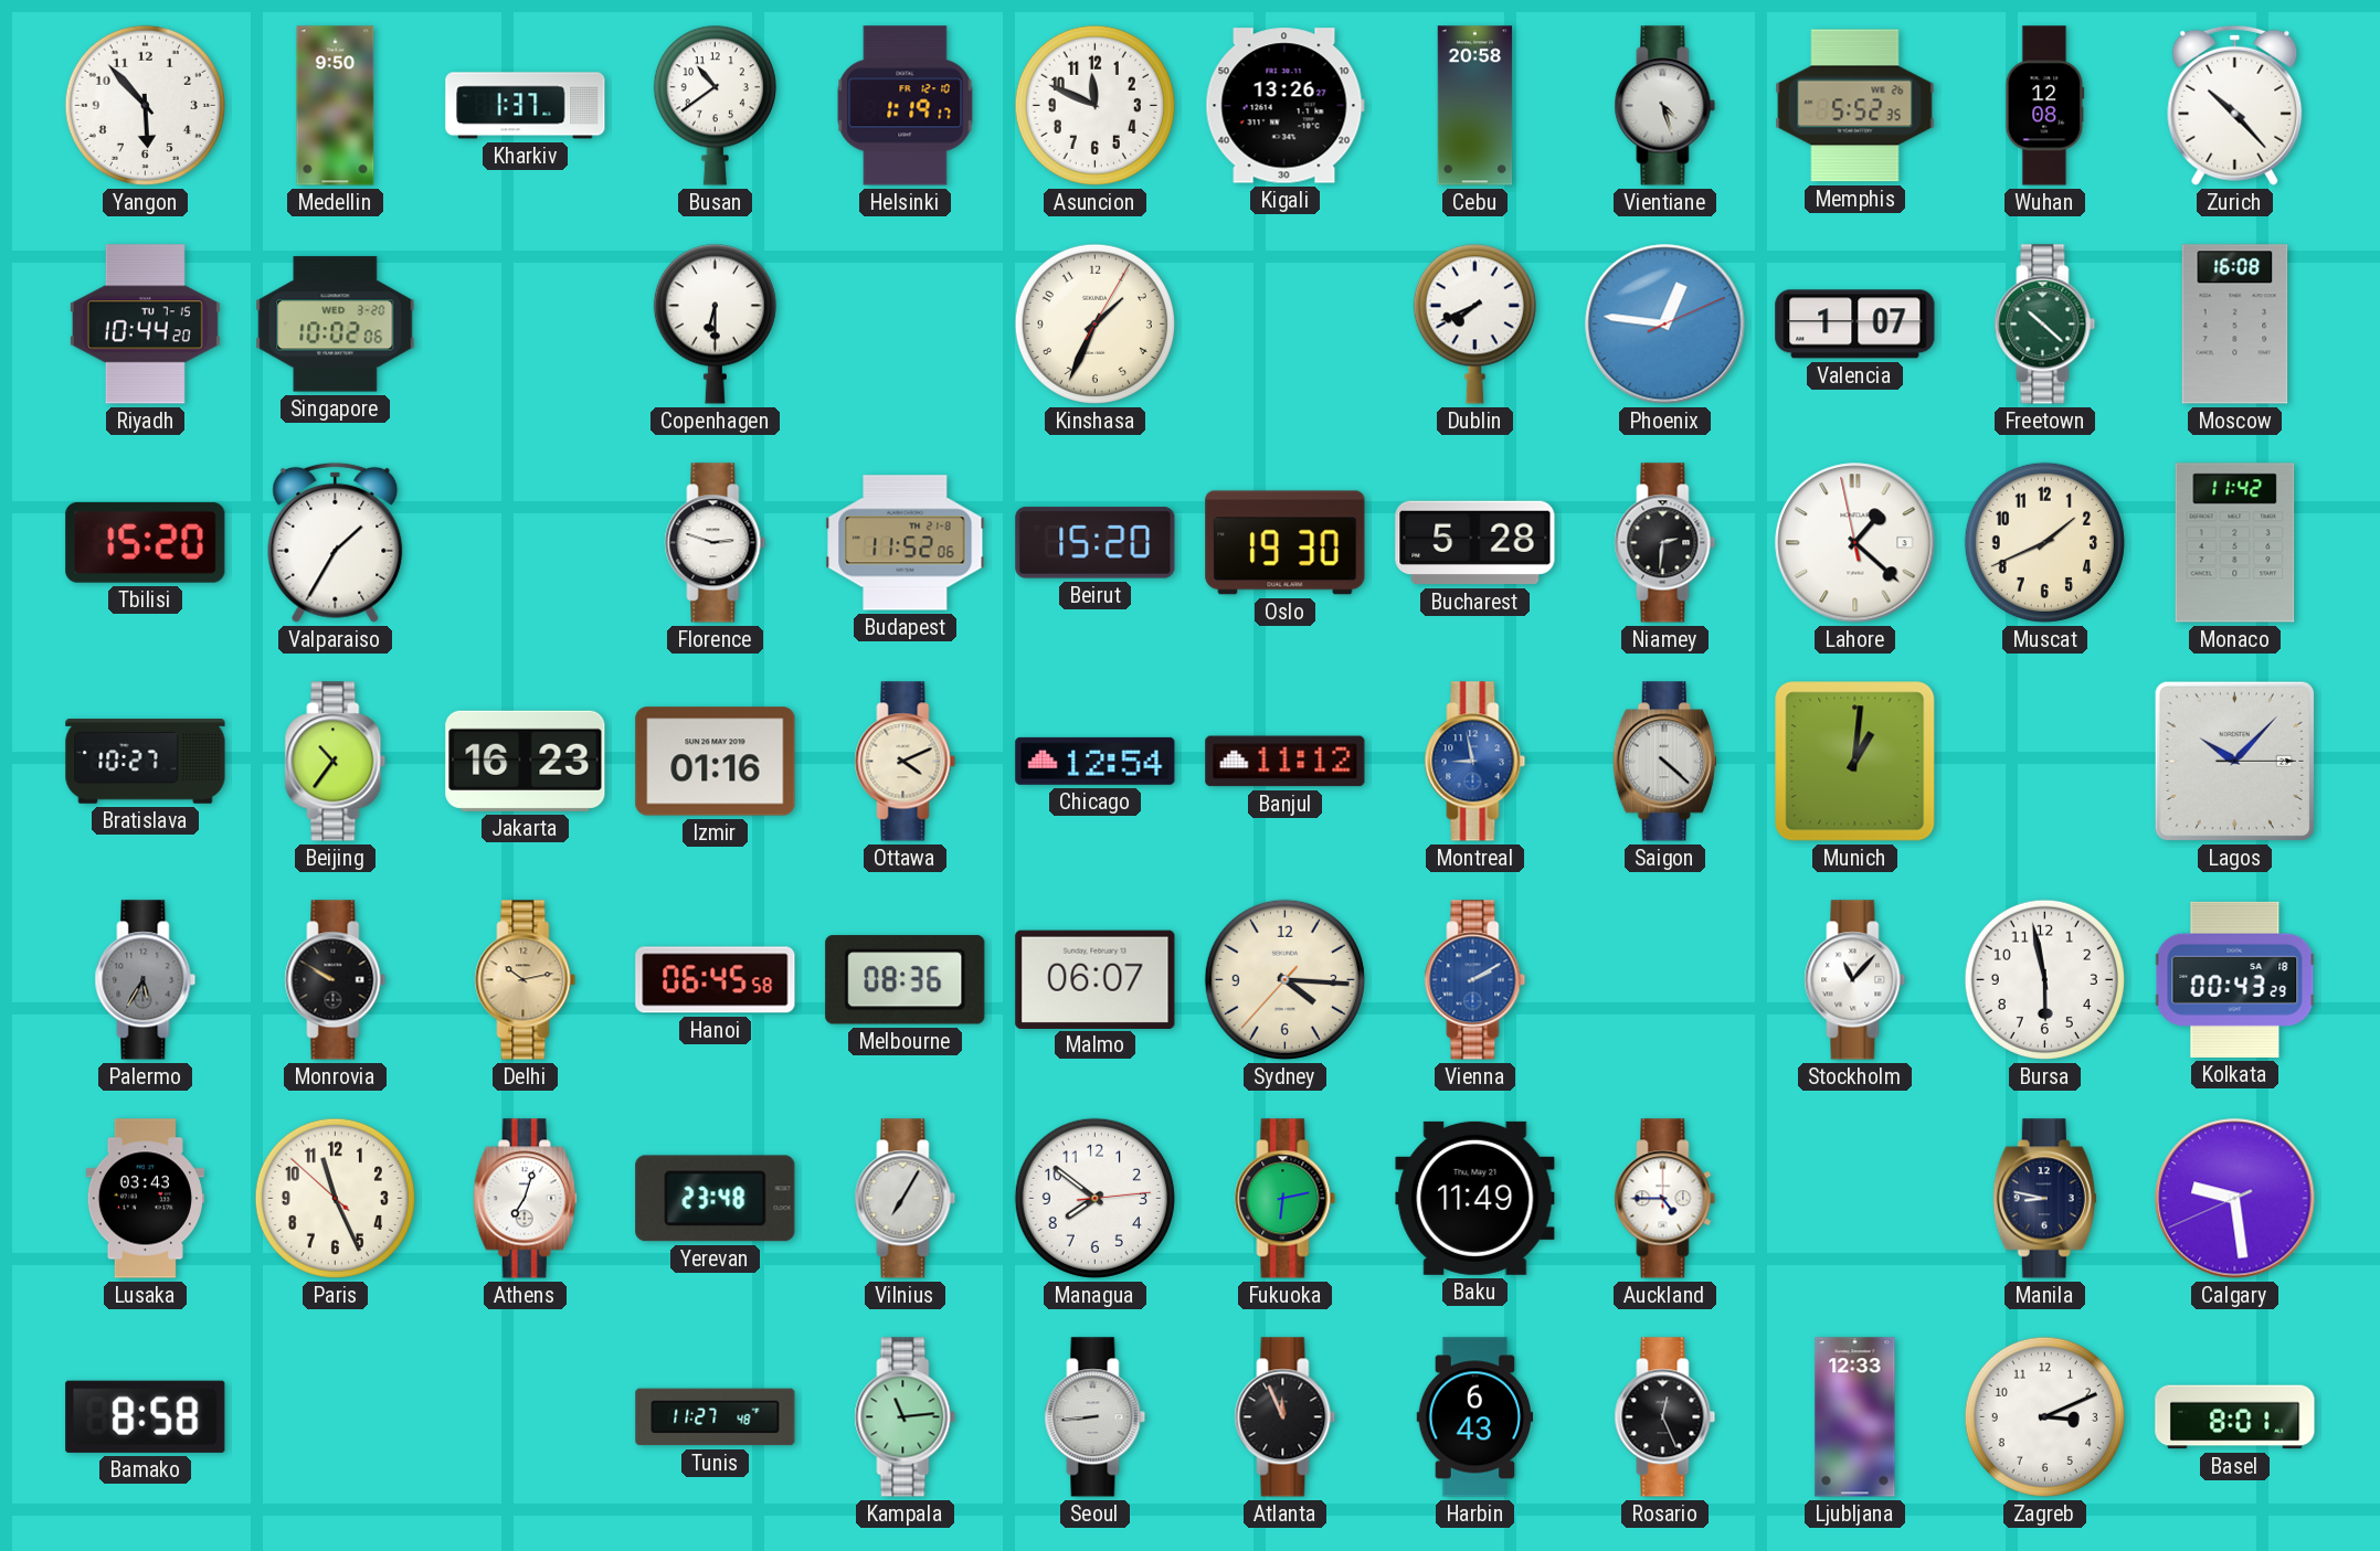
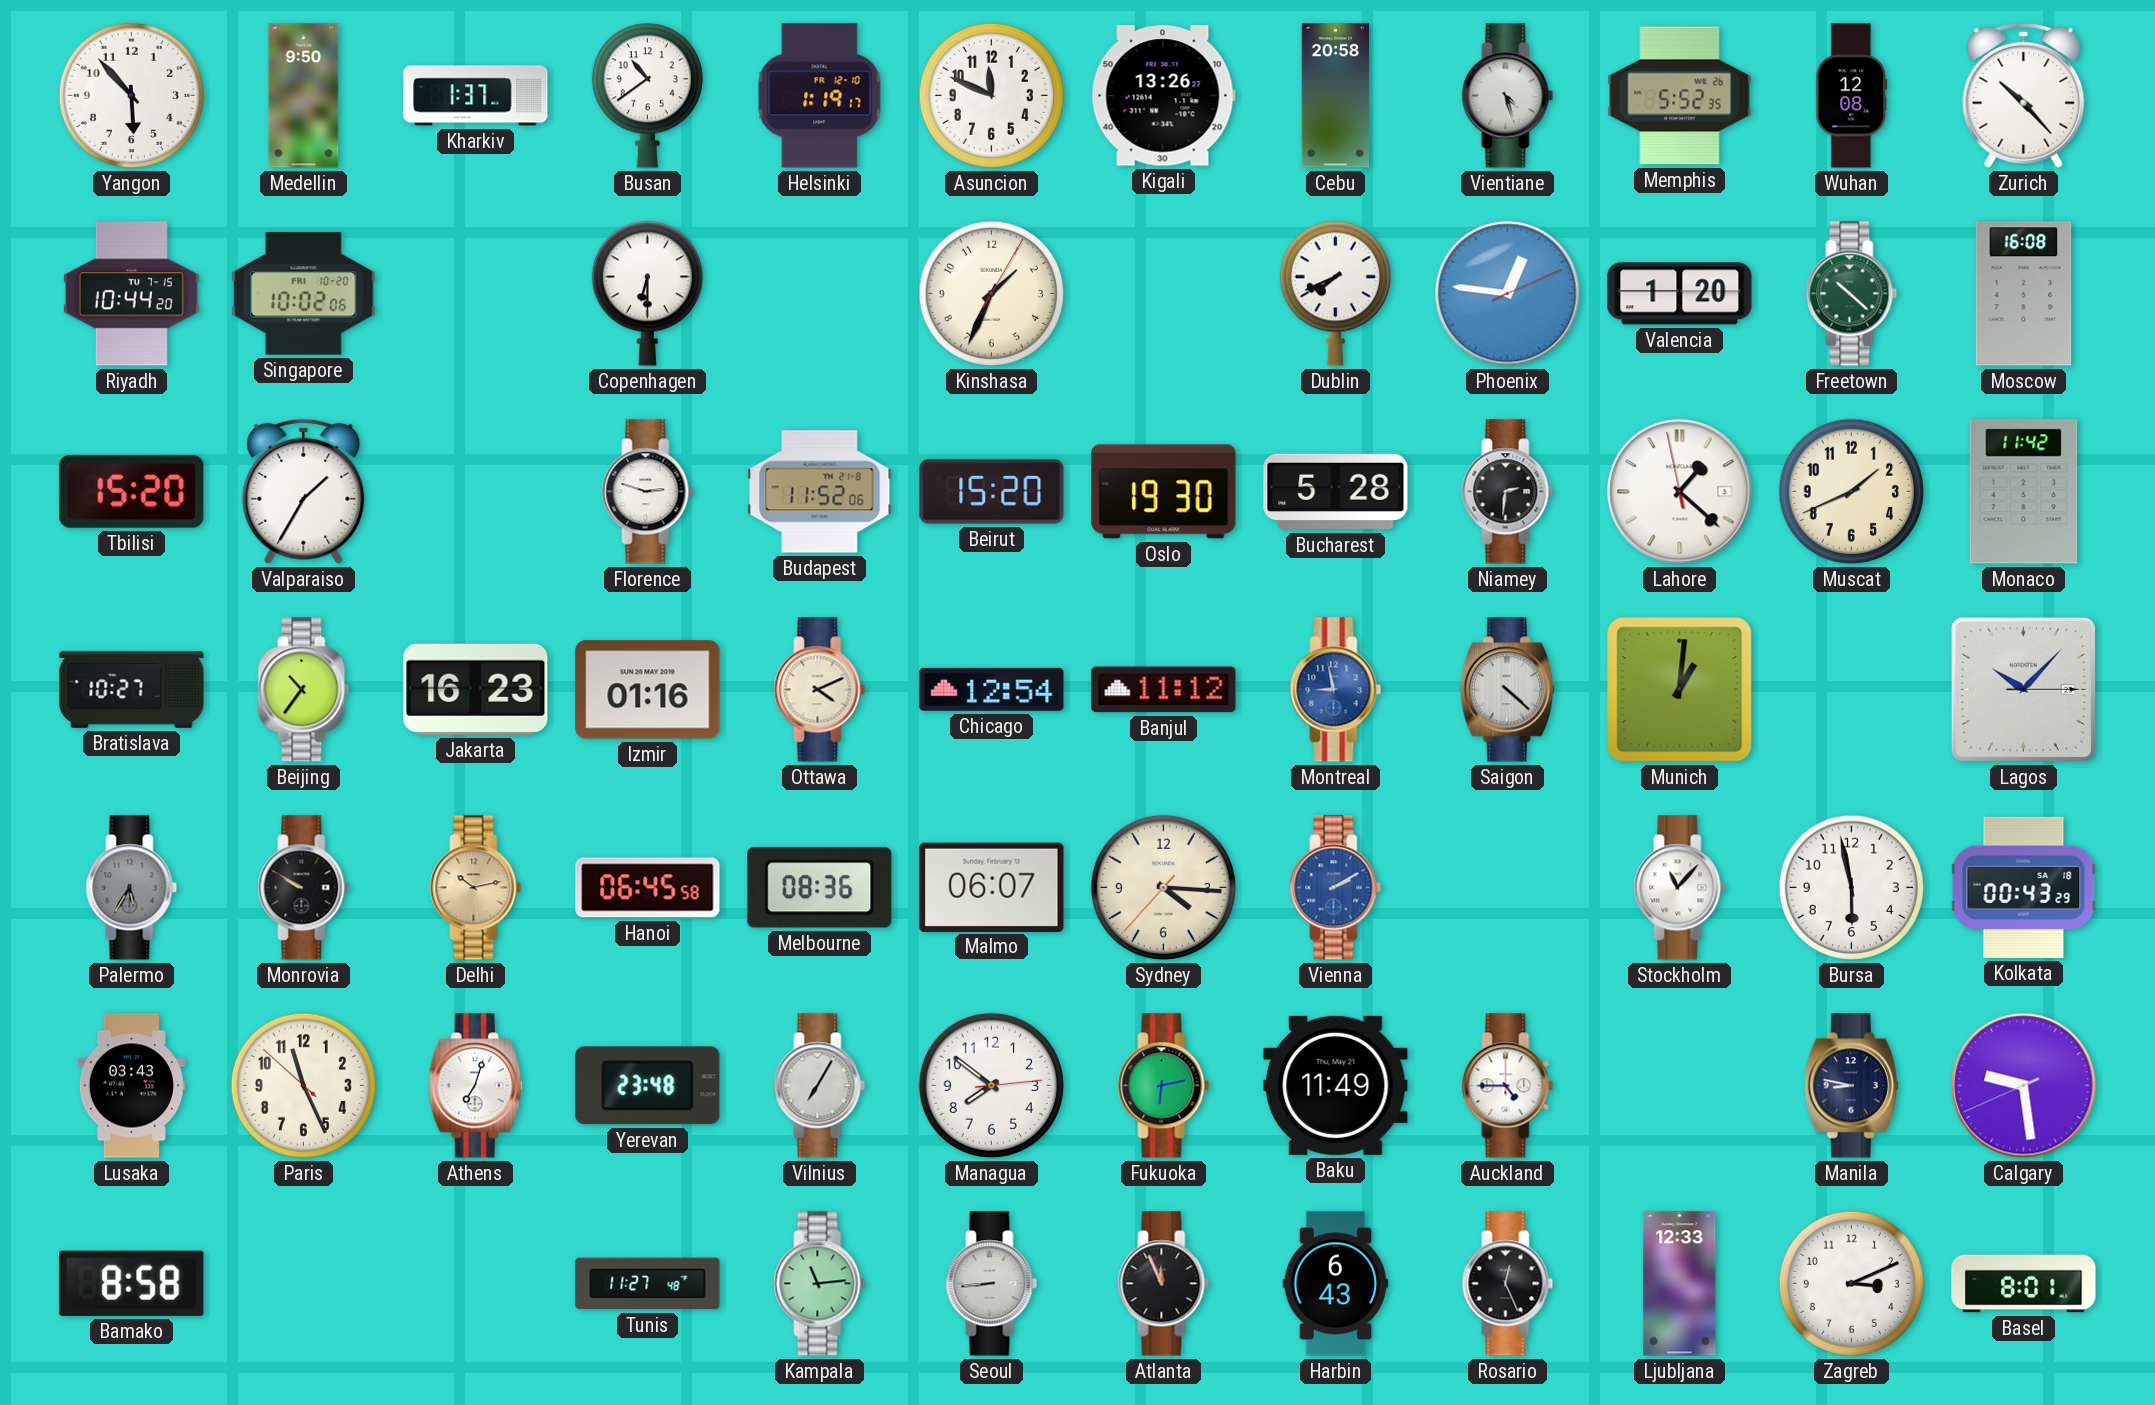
Singapore date: WED 3-20 -> FRI 10-20 (304, 294)
Valencia: 1:07 -> 1:20 (1680, 294)
